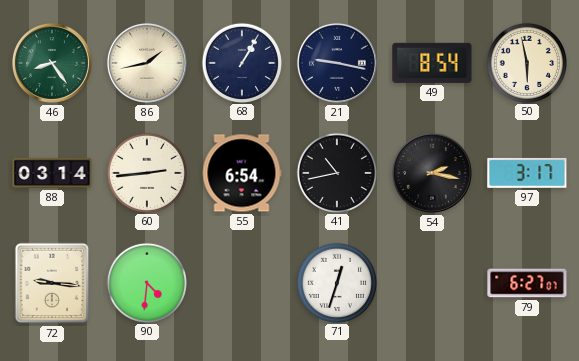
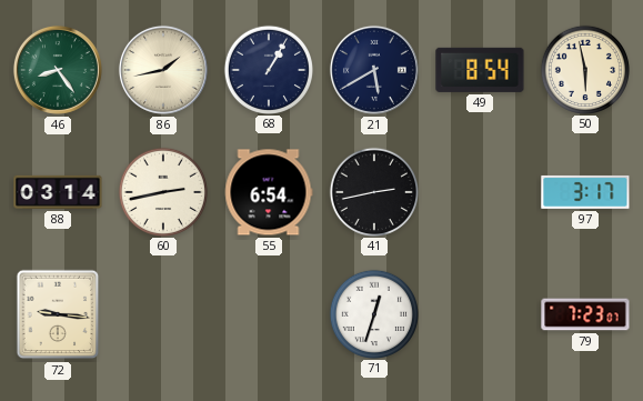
21: 9:17 -> 5:40 (374, 70)
60: 2:44 -> 2:43 (162, 191)
41: 10:43 -> 2:43 (373, 191)
54: 2:17 -> none (432, 173)
90: 4:31 -> none (146, 282)
79: 6:27 -> 7:23 (585, 314)
